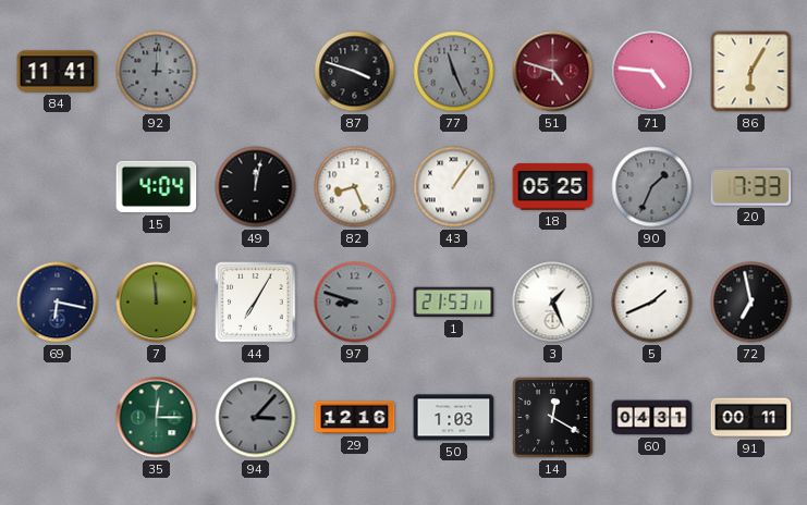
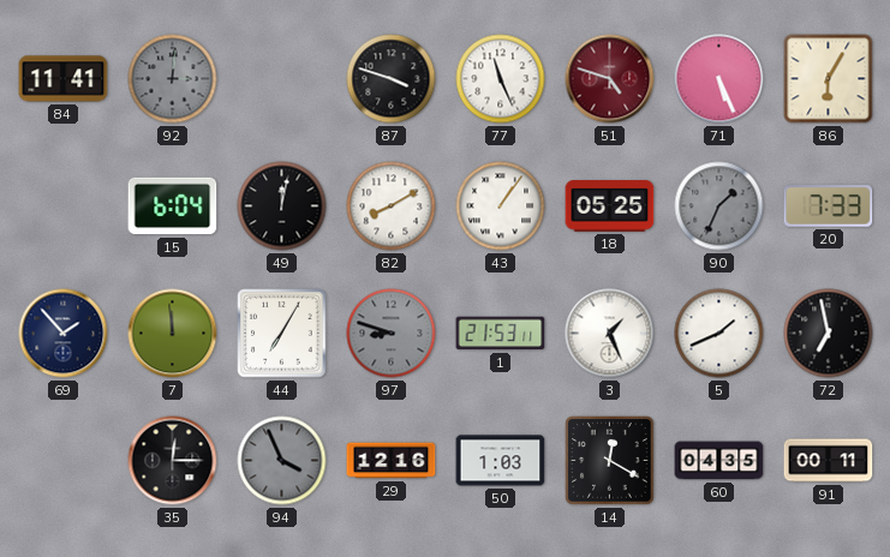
77 dial: grey -> white (501, 79)
71: 4:46 -> 5:26 (719, 79)
15: 4:04 -> 6:04 (173, 206)
82: 8:26 -> 8:10 (392, 206)
69: 6:17 -> 1:53 (64, 334)
35 dial: green -> black (173, 461)
94: 3:07 -> 3:56 (282, 461)
60: 04:31 -> 04:35 (719, 461)
